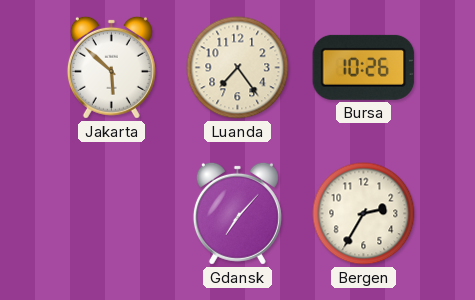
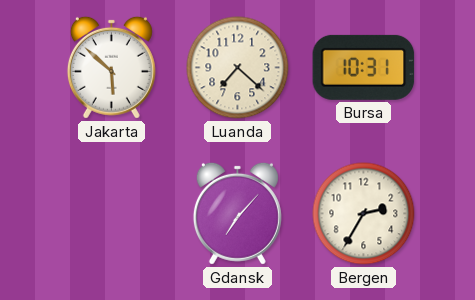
Luanda: 7:24 -> 7:22 (238, 68)
Bursa: 10:26 -> 10:31 (364, 67)
